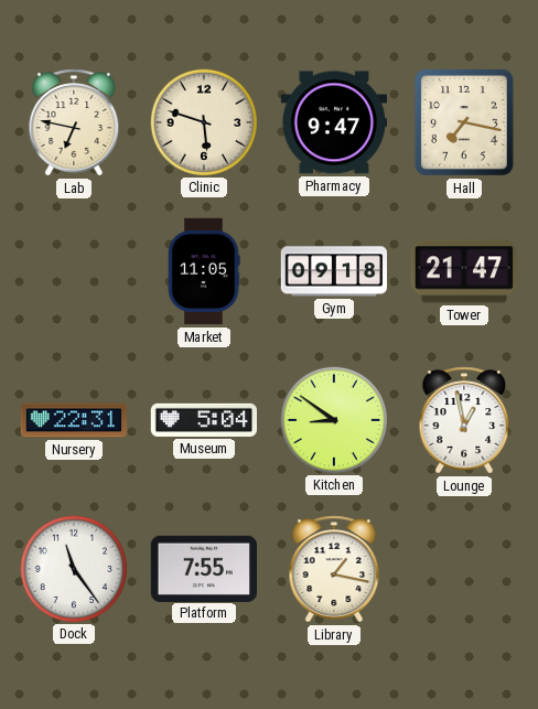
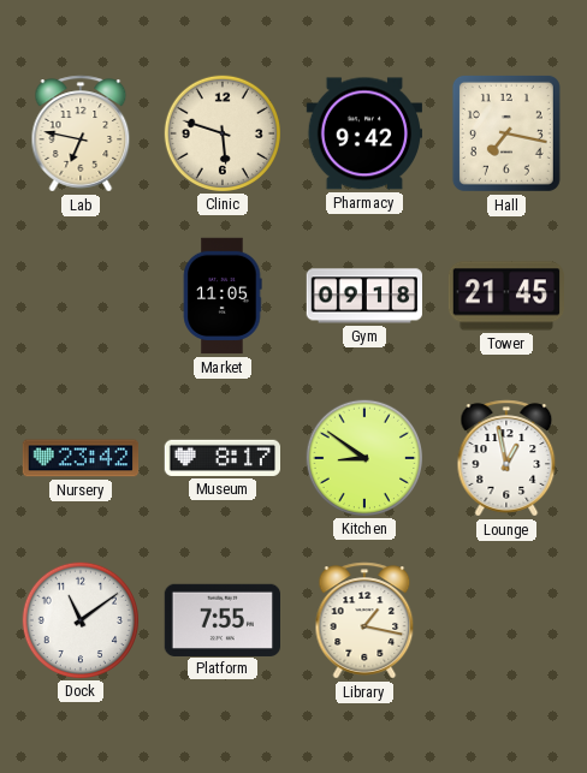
Pharmacy: 9:47 -> 9:42 (363, 133)
Tower: 21:47 -> 21:45 (506, 296)
Nursery: 22:31 -> 23:42 (81, 458)
Museum: 5:04 -> 8:17 (221, 458)
Dock: 11:24 -> 11:09 (79, 619)
